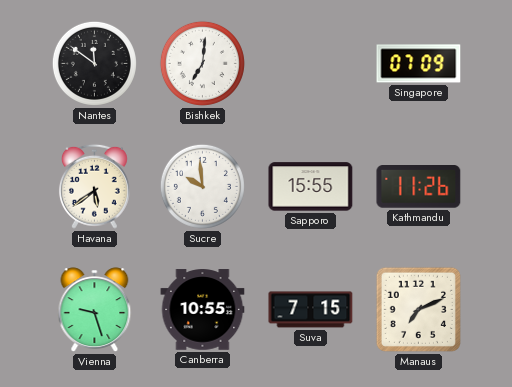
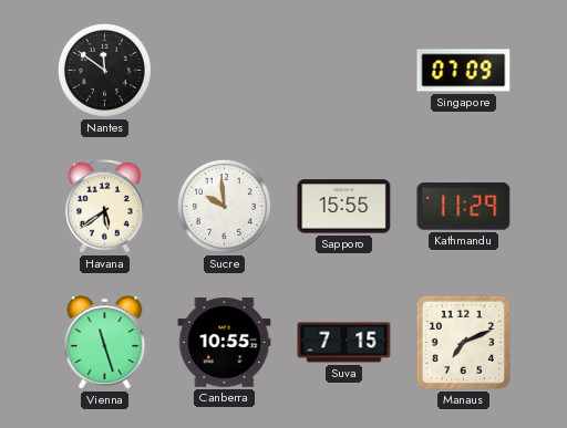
Bishkek: 7:01 -> none (202, 63)
Kathmandu: 11:26 -> 11:29 (464, 207)
Vienna: 9:27 -> 11:27 (105, 343)
